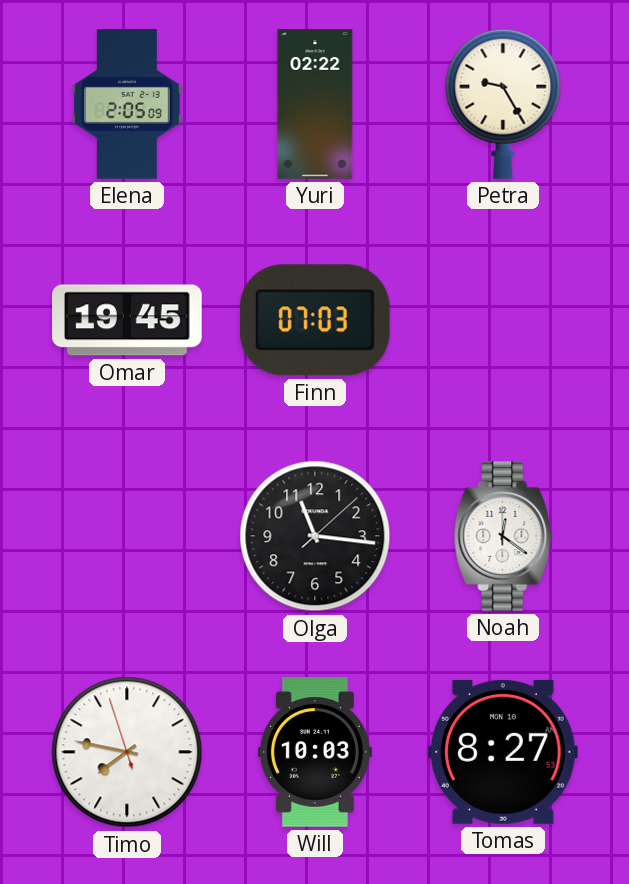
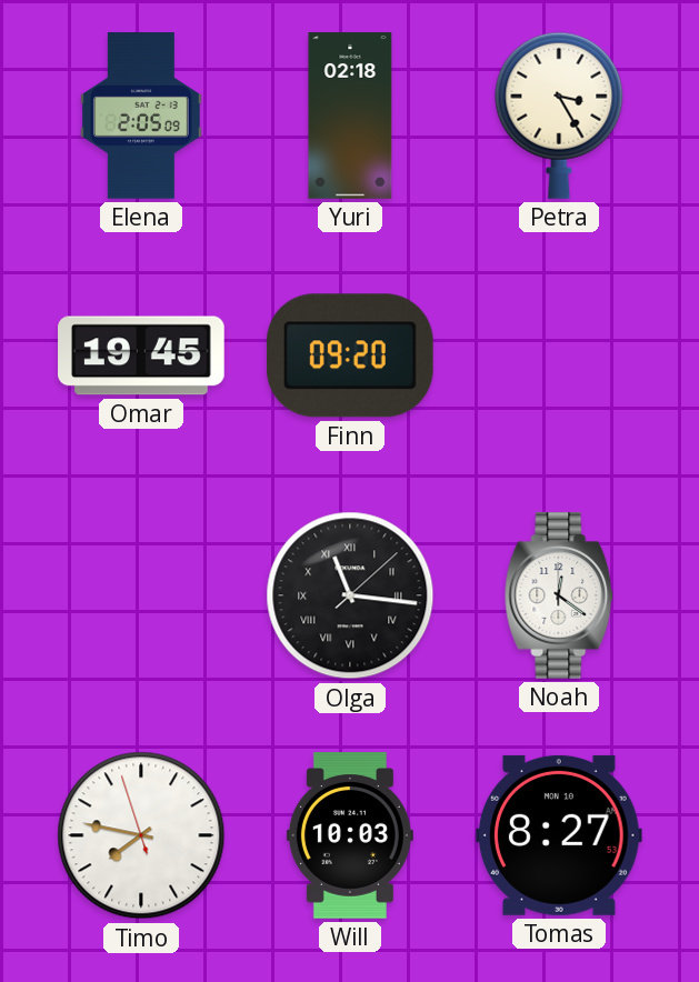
Yuri: 02:22 -> 02:18 (350, 116)
Petra: 9:25 -> 3:25 (559, 116)
Finn: 07:03 -> 09:20 (350, 355)
Olga numerals: Arabic -> Roman (350, 595)
